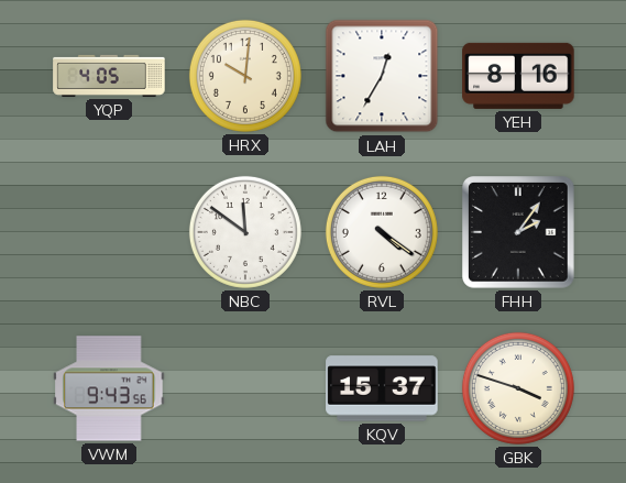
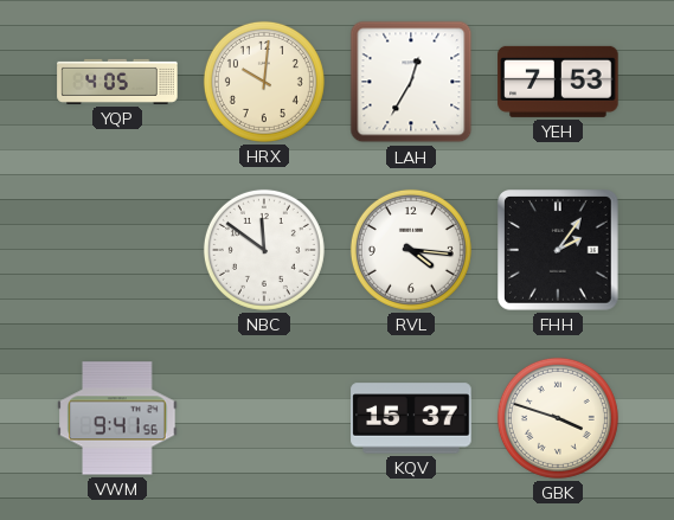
YEH: 8:16 -> 7:53 (558, 82)
RVL: 4:21 -> 4:16 (411, 250)
VWM: 9:43 -> 9:41 (117, 418)
